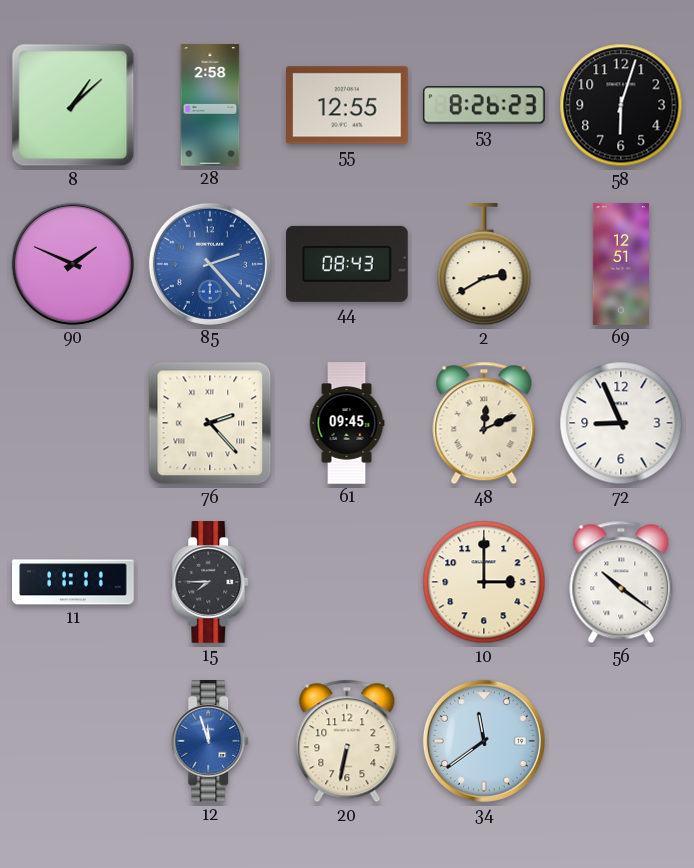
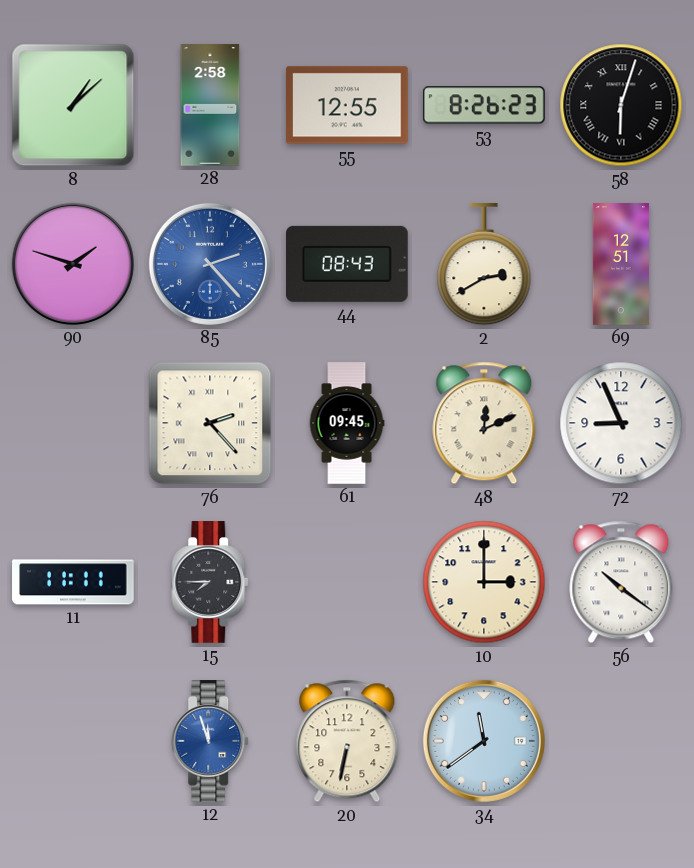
58 numerals: Arabic -> Roman (621, 105)
90: 1:49 -> 1:48 (73, 264)
